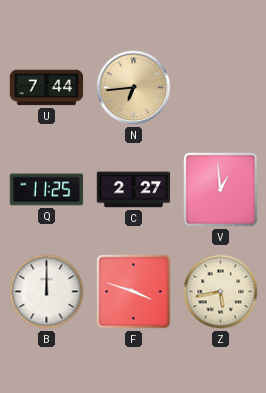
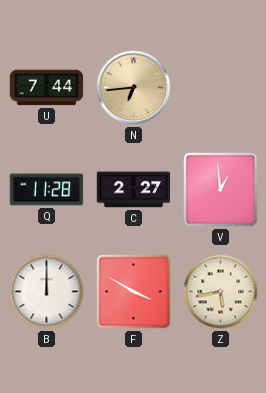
Q: 11:25 -> 11:28 (47, 190)
F: 3:48 -> 3:50 (134, 292)
